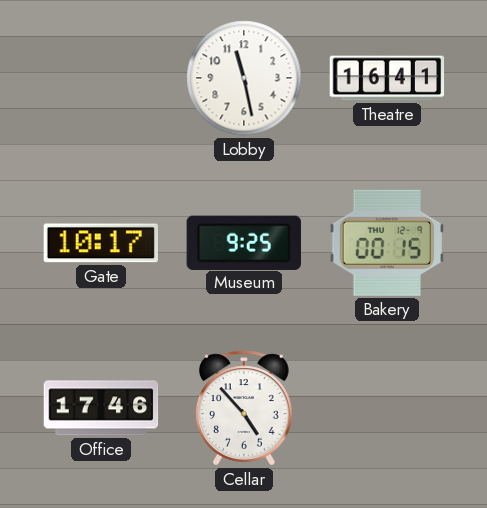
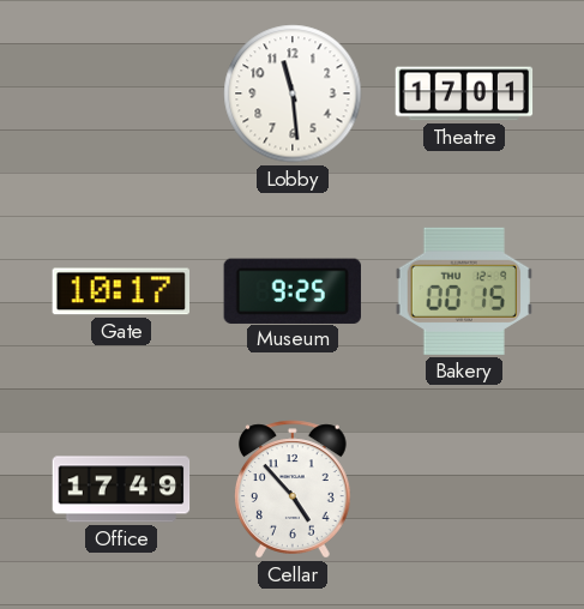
Lobby: 11:28 -> 11:29 (293, 94)
Theatre: 16:41 -> 17:01 (464, 94)
Office: 17:46 -> 17:49 (121, 489)
